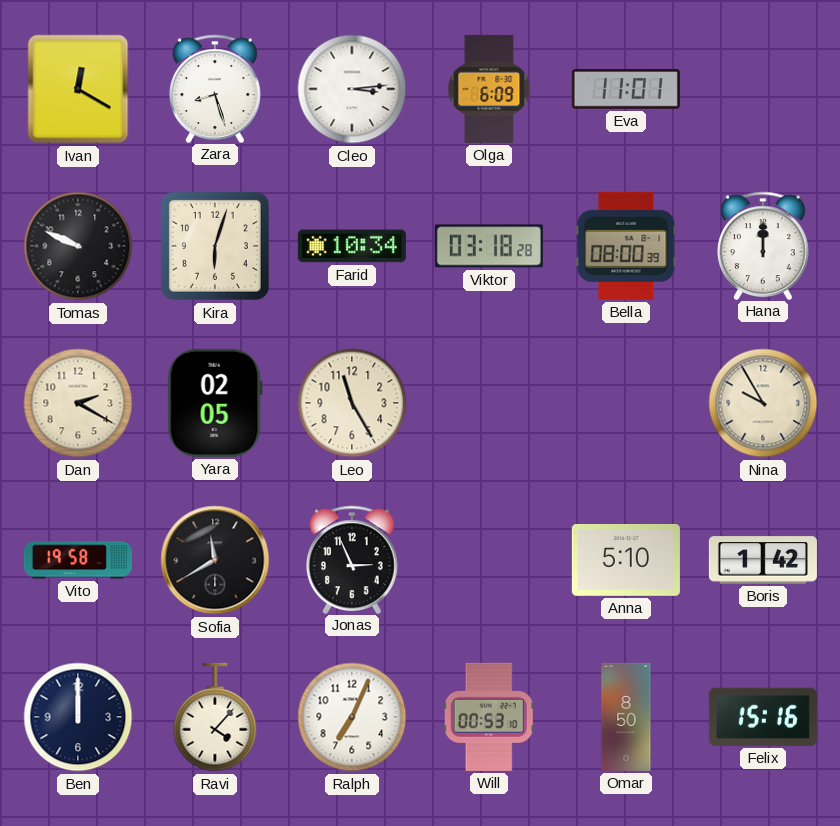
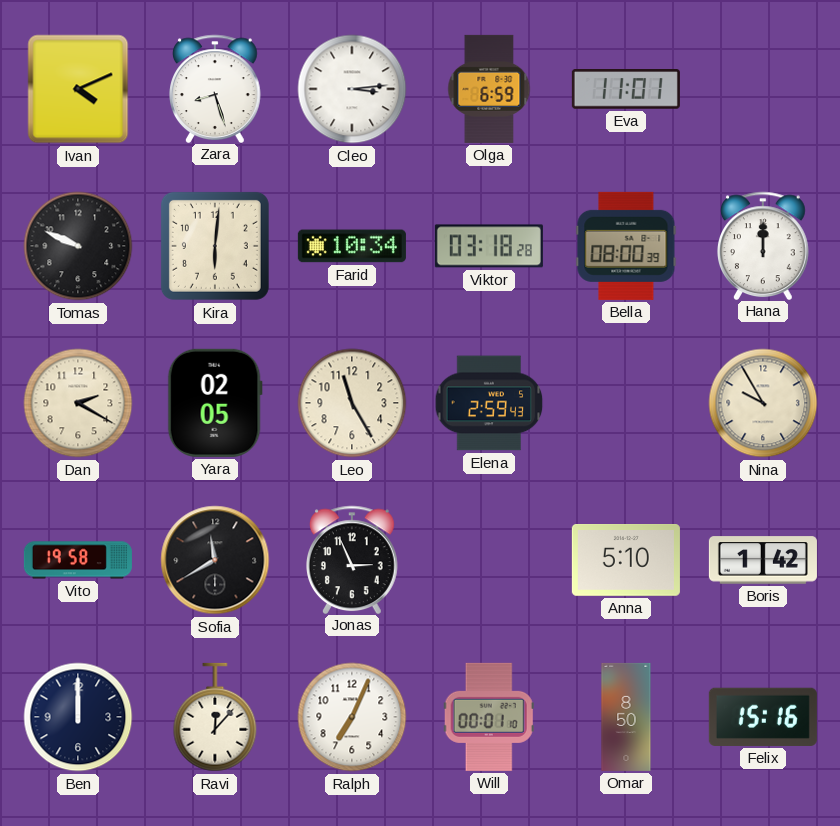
Ivan: 12:20 -> 4:11 (78, 89)
Olga: 6:09 -> 6:59 (489, 89)
Kira: 6:03 -> 6:01 (215, 246)
Elena: none -> 2:59 (489, 403)
Ravi: 4:07 -> 12:07 (215, 717)
Will: 00:53 -> 00:01 (489, 717)
